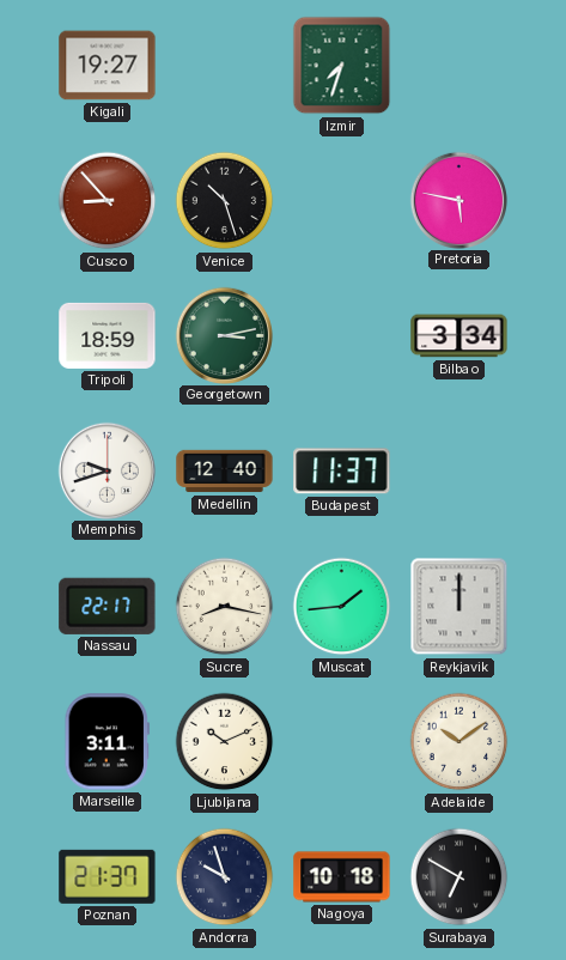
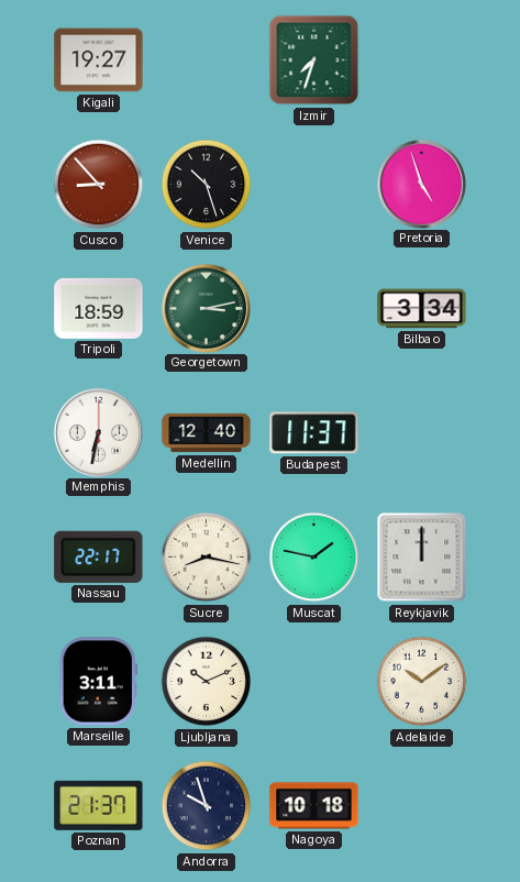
Pretoria: 5:47 -> 4:57 (421, 184)
Memphis: 9:42 -> 6:32 (98, 432)
Muscat: 1:44 -> 1:47 (314, 558)
Surabaya: 6:50 -> none (460, 877)
